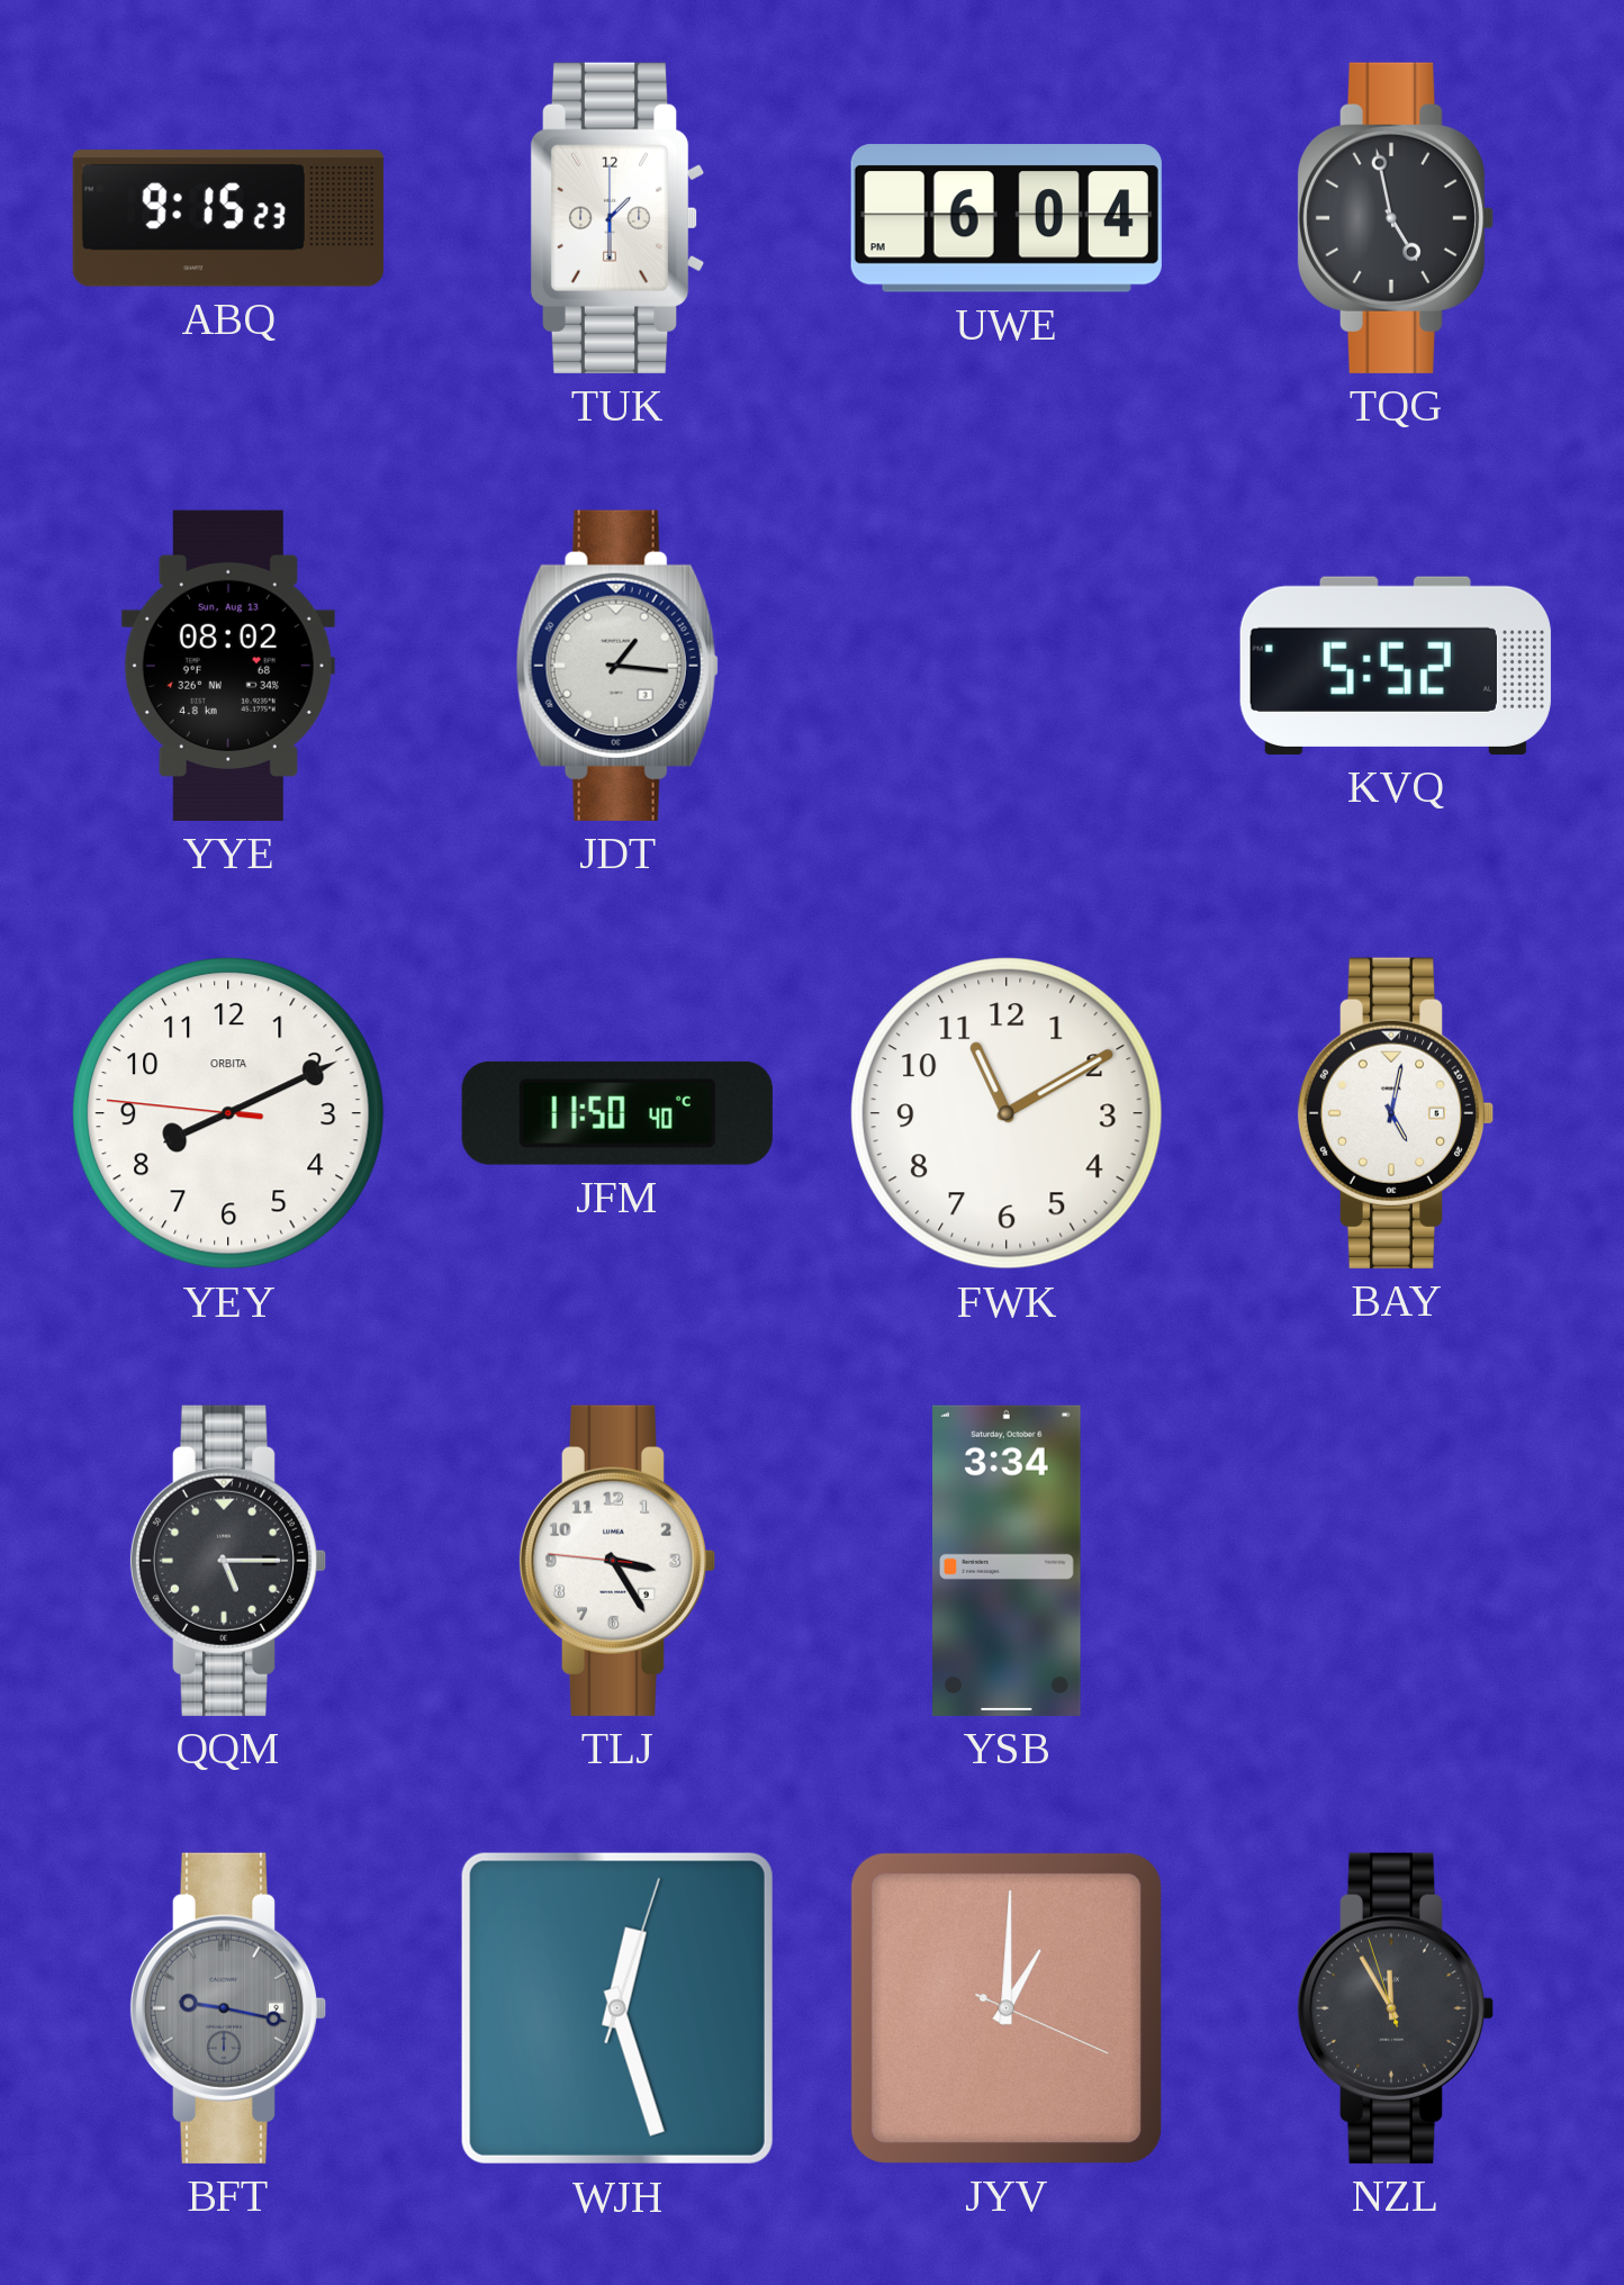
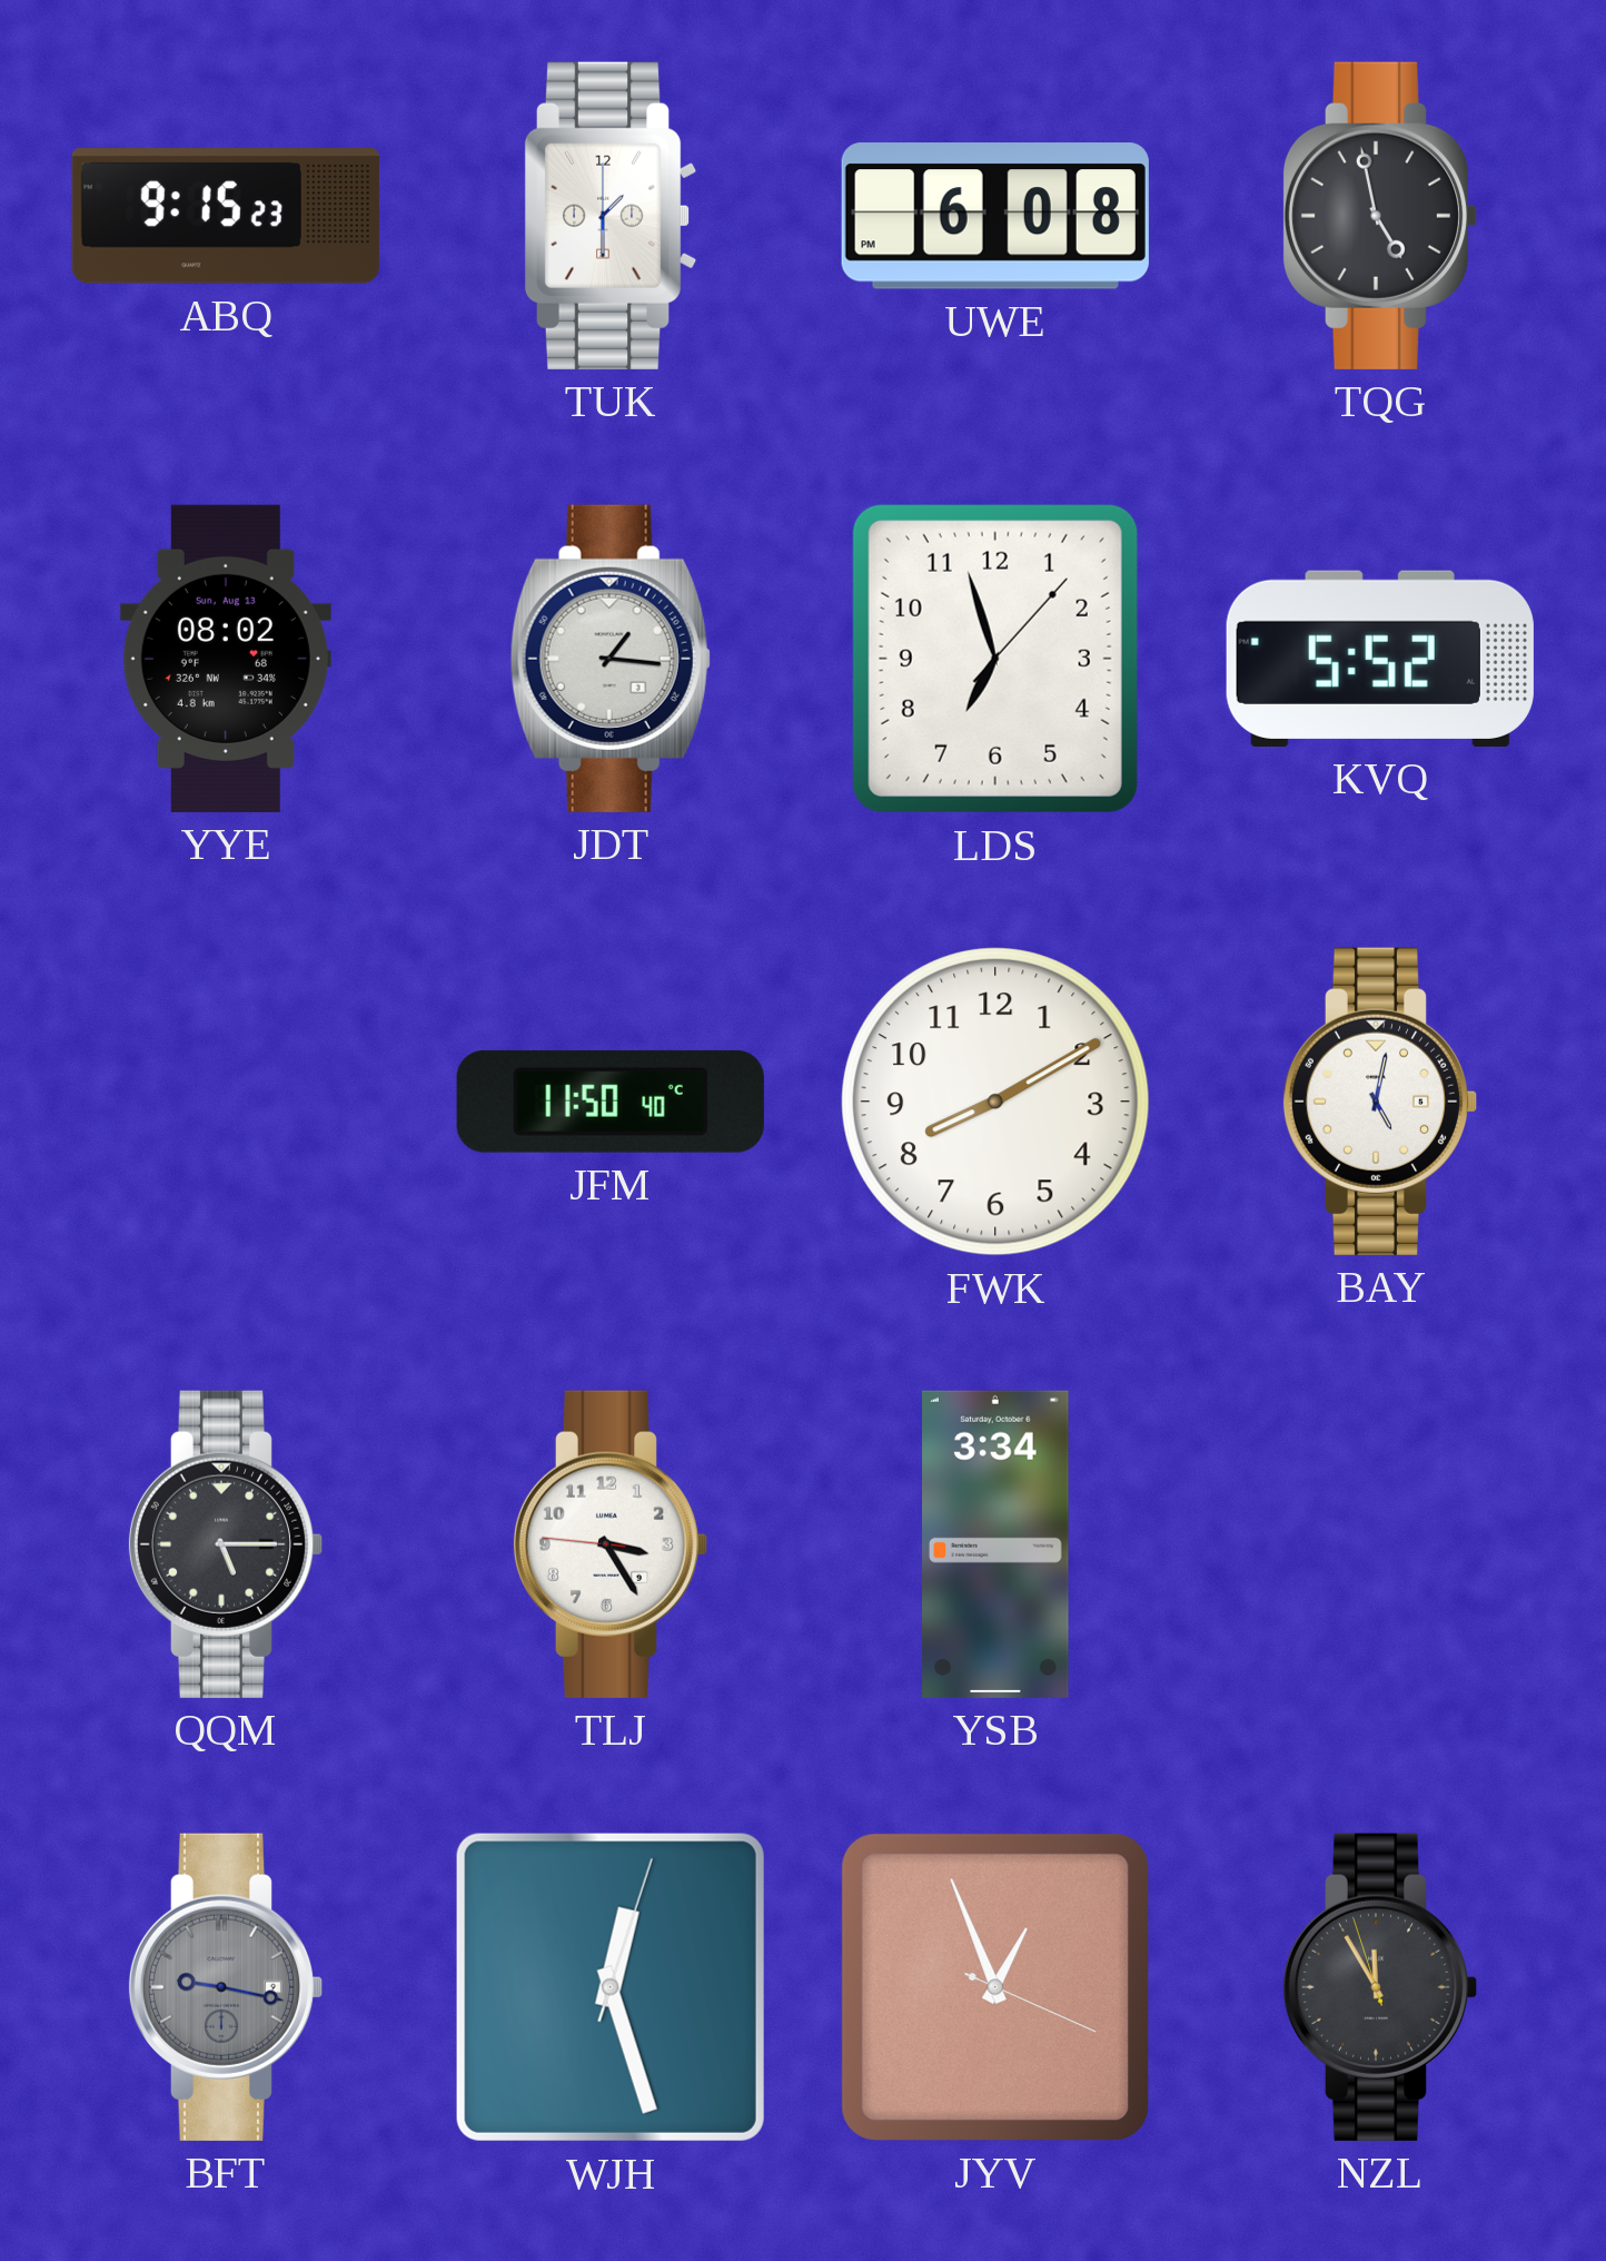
UWE: 6:04 -> 6:08 (995, 216)
LDS: none -> 6:57 (995, 659)
YEY: 8:10 -> none (229, 1114)
FWK: 11:10 -> 8:10 (997, 1103)
JYV: 1:00 -> 12:56 (995, 1987)
